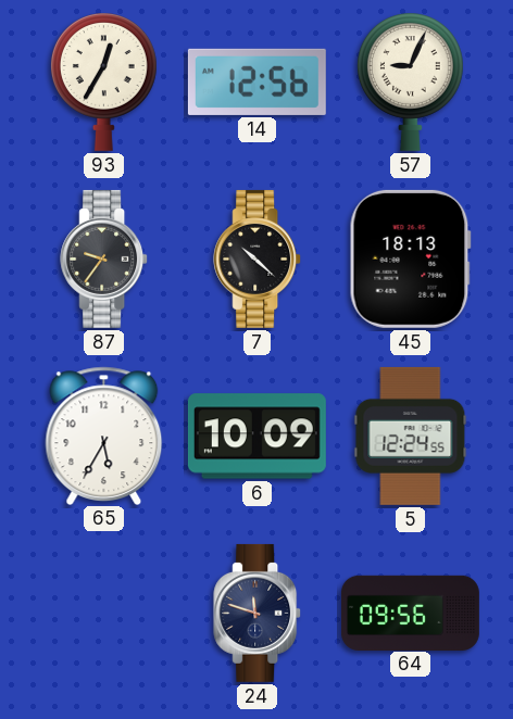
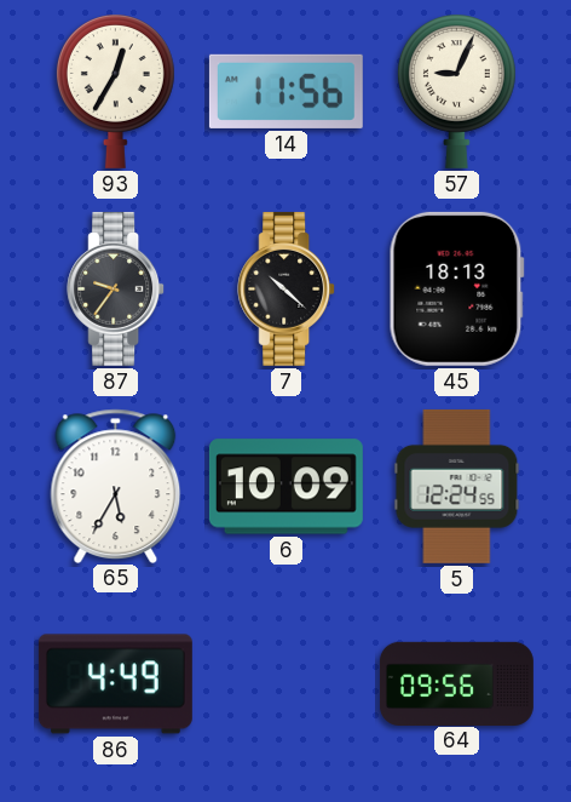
14: 12:56 -> 11:56 (285, 91)
86: none -> 4:49 (115, 684)
24: 11:48 -> none (258, 613)
